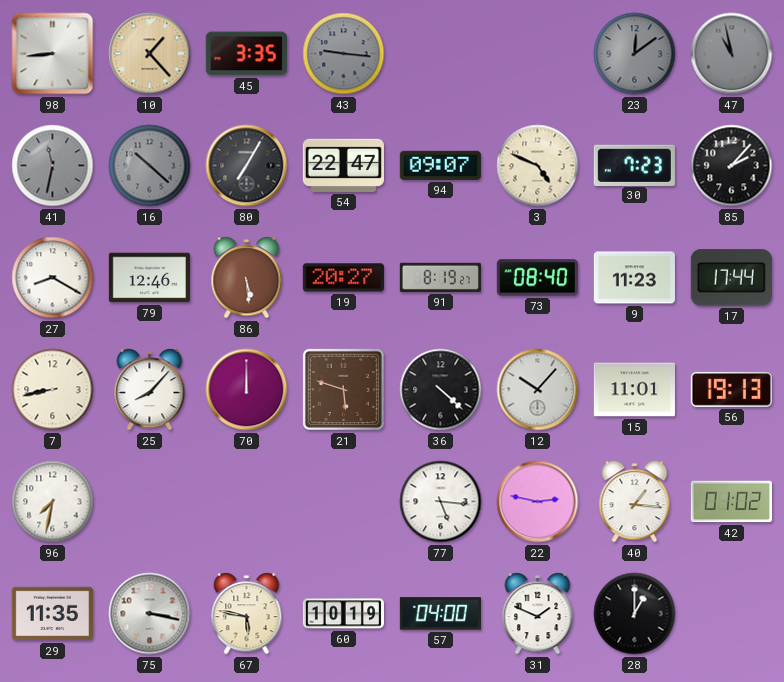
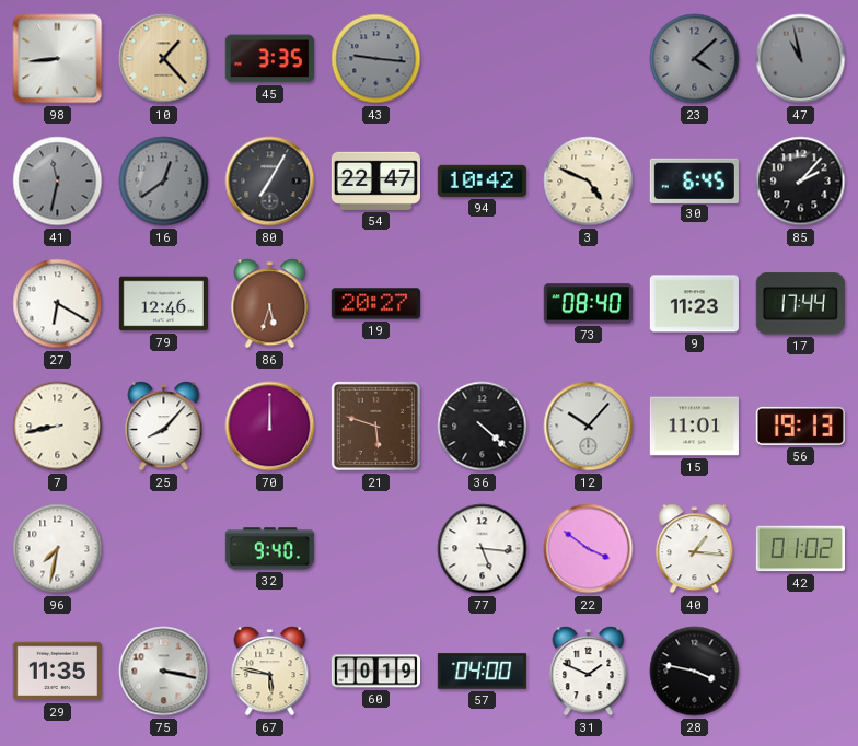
23: 12:09 -> 4:08 (695, 59)
16: 10:22 -> 12:39 (164, 182)
94: 09:07 -> 10:42 (482, 180)
30: 7:23 -> 6:45 (694, 180)
27: 8:20 -> 6:20 (58, 304)
86: 5:29 -> 5:33 (270, 304)
91: 8:19 -> none (440, 277)
32: none -> 9:40 (269, 549)
22: 2:47 -> 3:51 (589, 549)
28: 1:00 -> 3:47 (695, 672)
